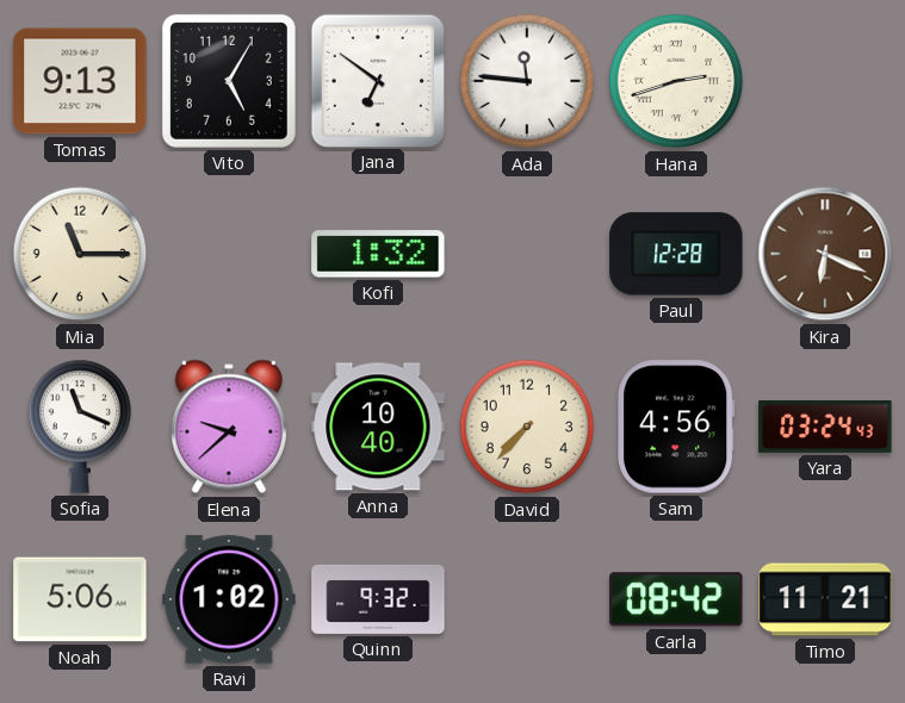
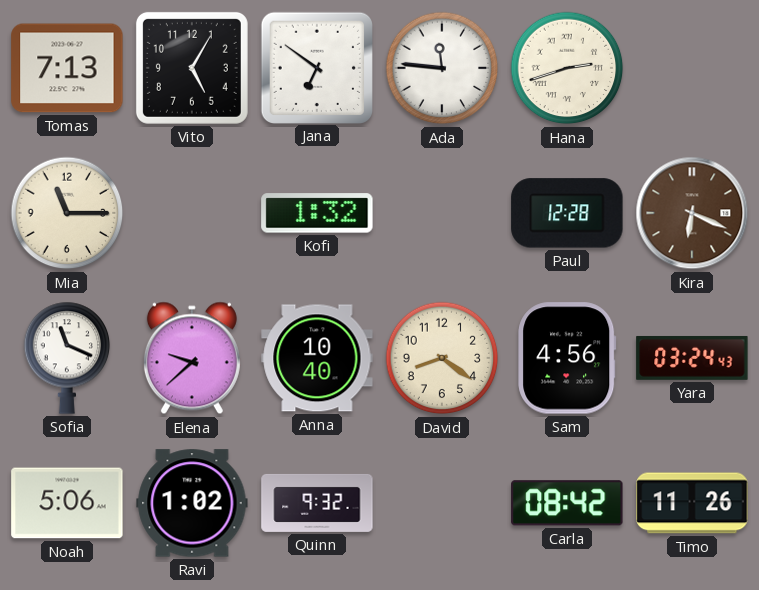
Tomas: 9:13 -> 7:13 (67, 68)
David: 7:37 -> 8:21 (442, 358)
Timo: 11:21 -> 11:26 (692, 503)
